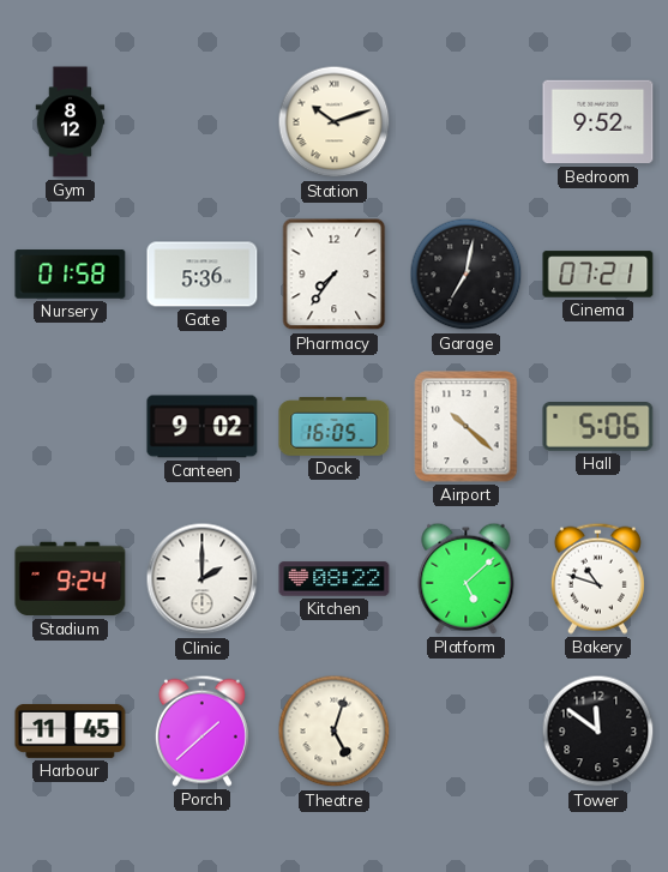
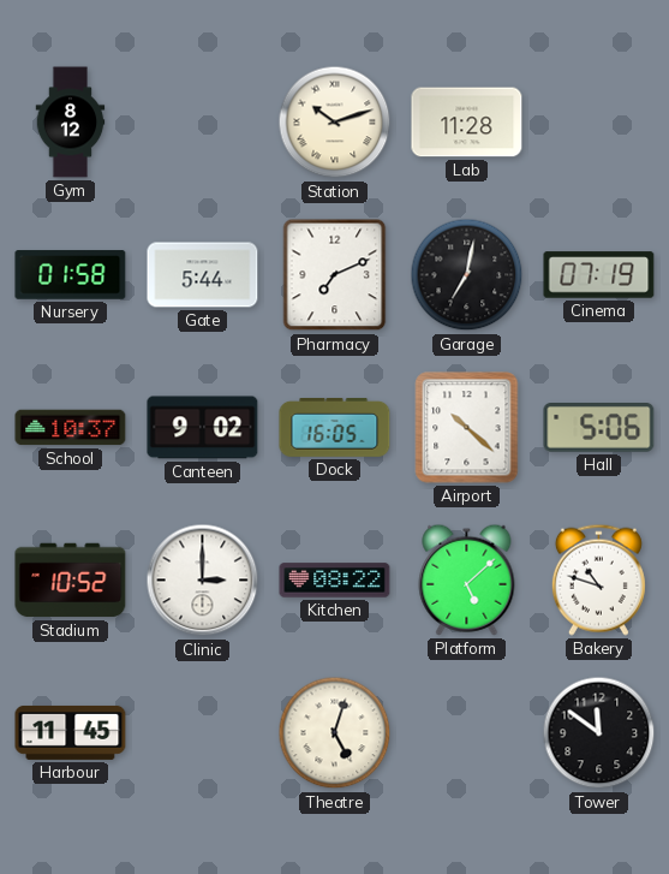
Lab: none -> 11:28 (467, 123)
Bedroom: 9:52 -> none (598, 122)
Gate: 5:36 -> 5:44 (203, 275)
Pharmacy: 7:36 -> 7:11 (335, 275)
Cinema: 07:21 -> 07:19 (599, 275)
School: none -> 10:37 (71, 428)
Stadium: 9:24 -> 10:52 (71, 581)
Clinic: 2:00 -> 3:00 (203, 581)
Porch: 1:38 -> none (201, 730)
